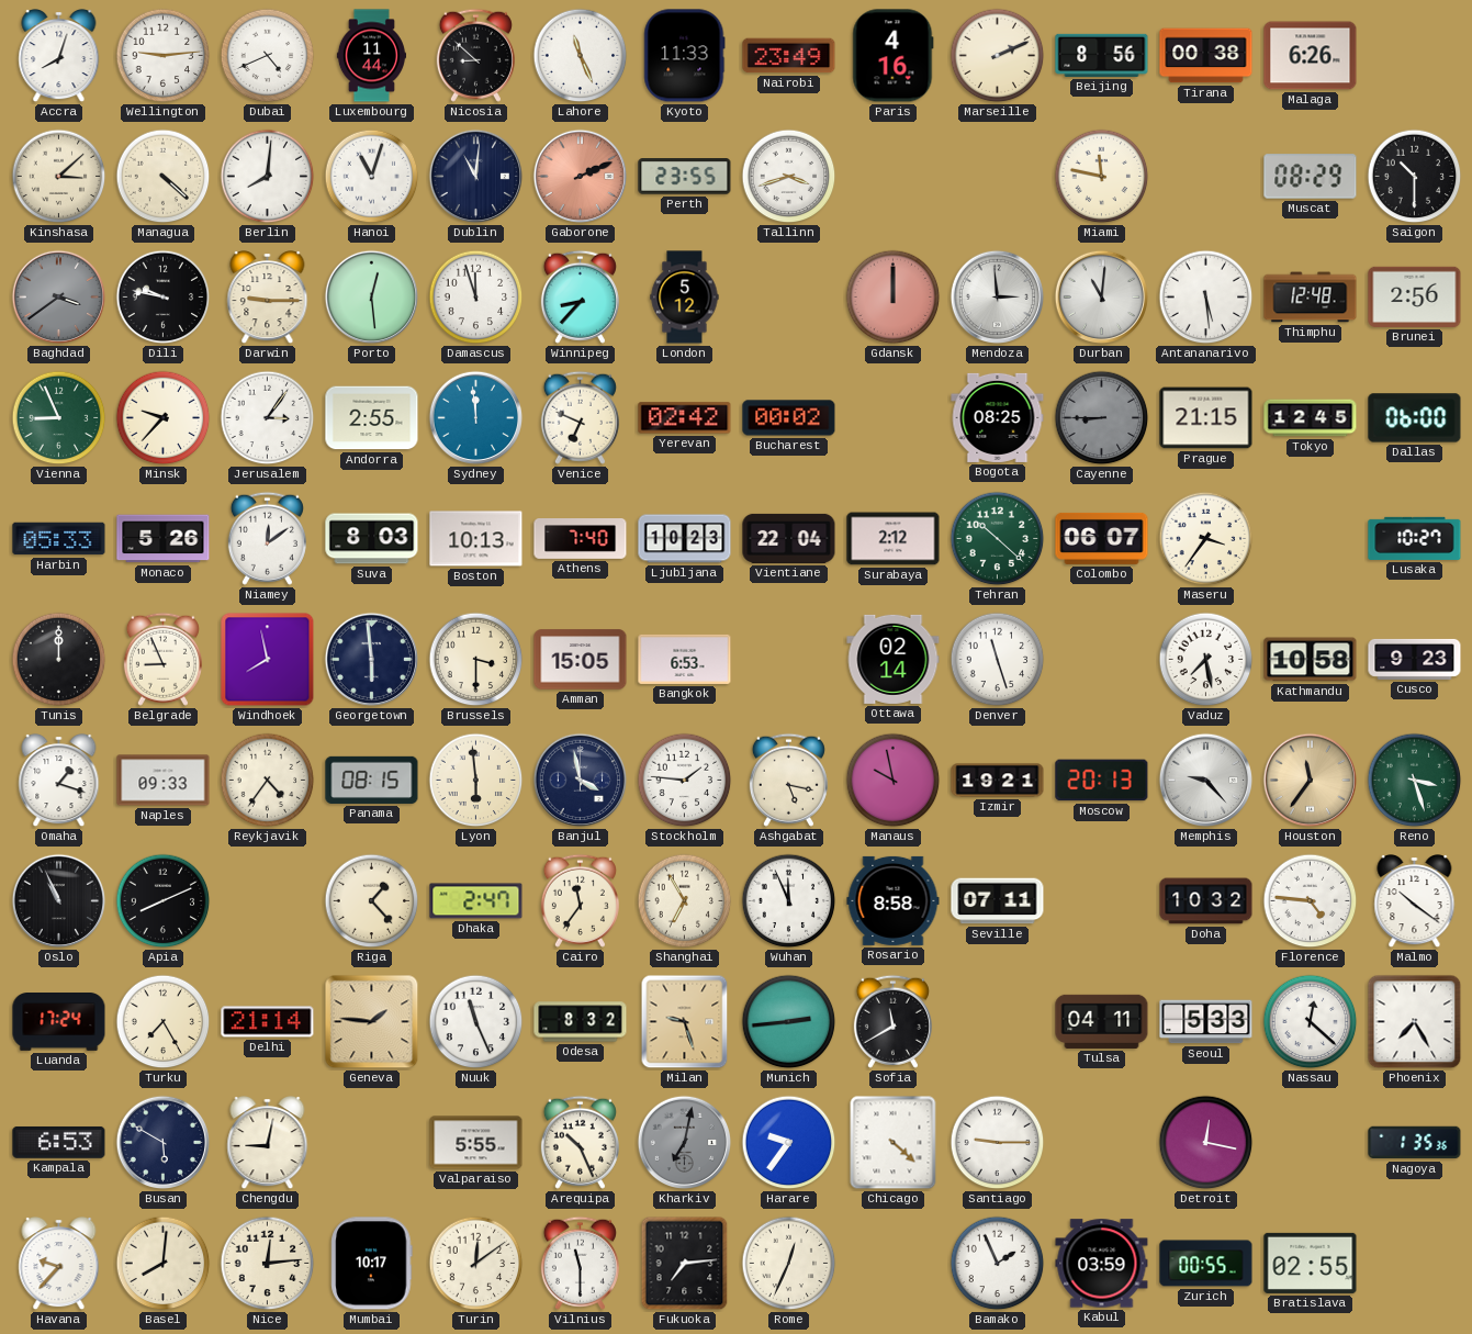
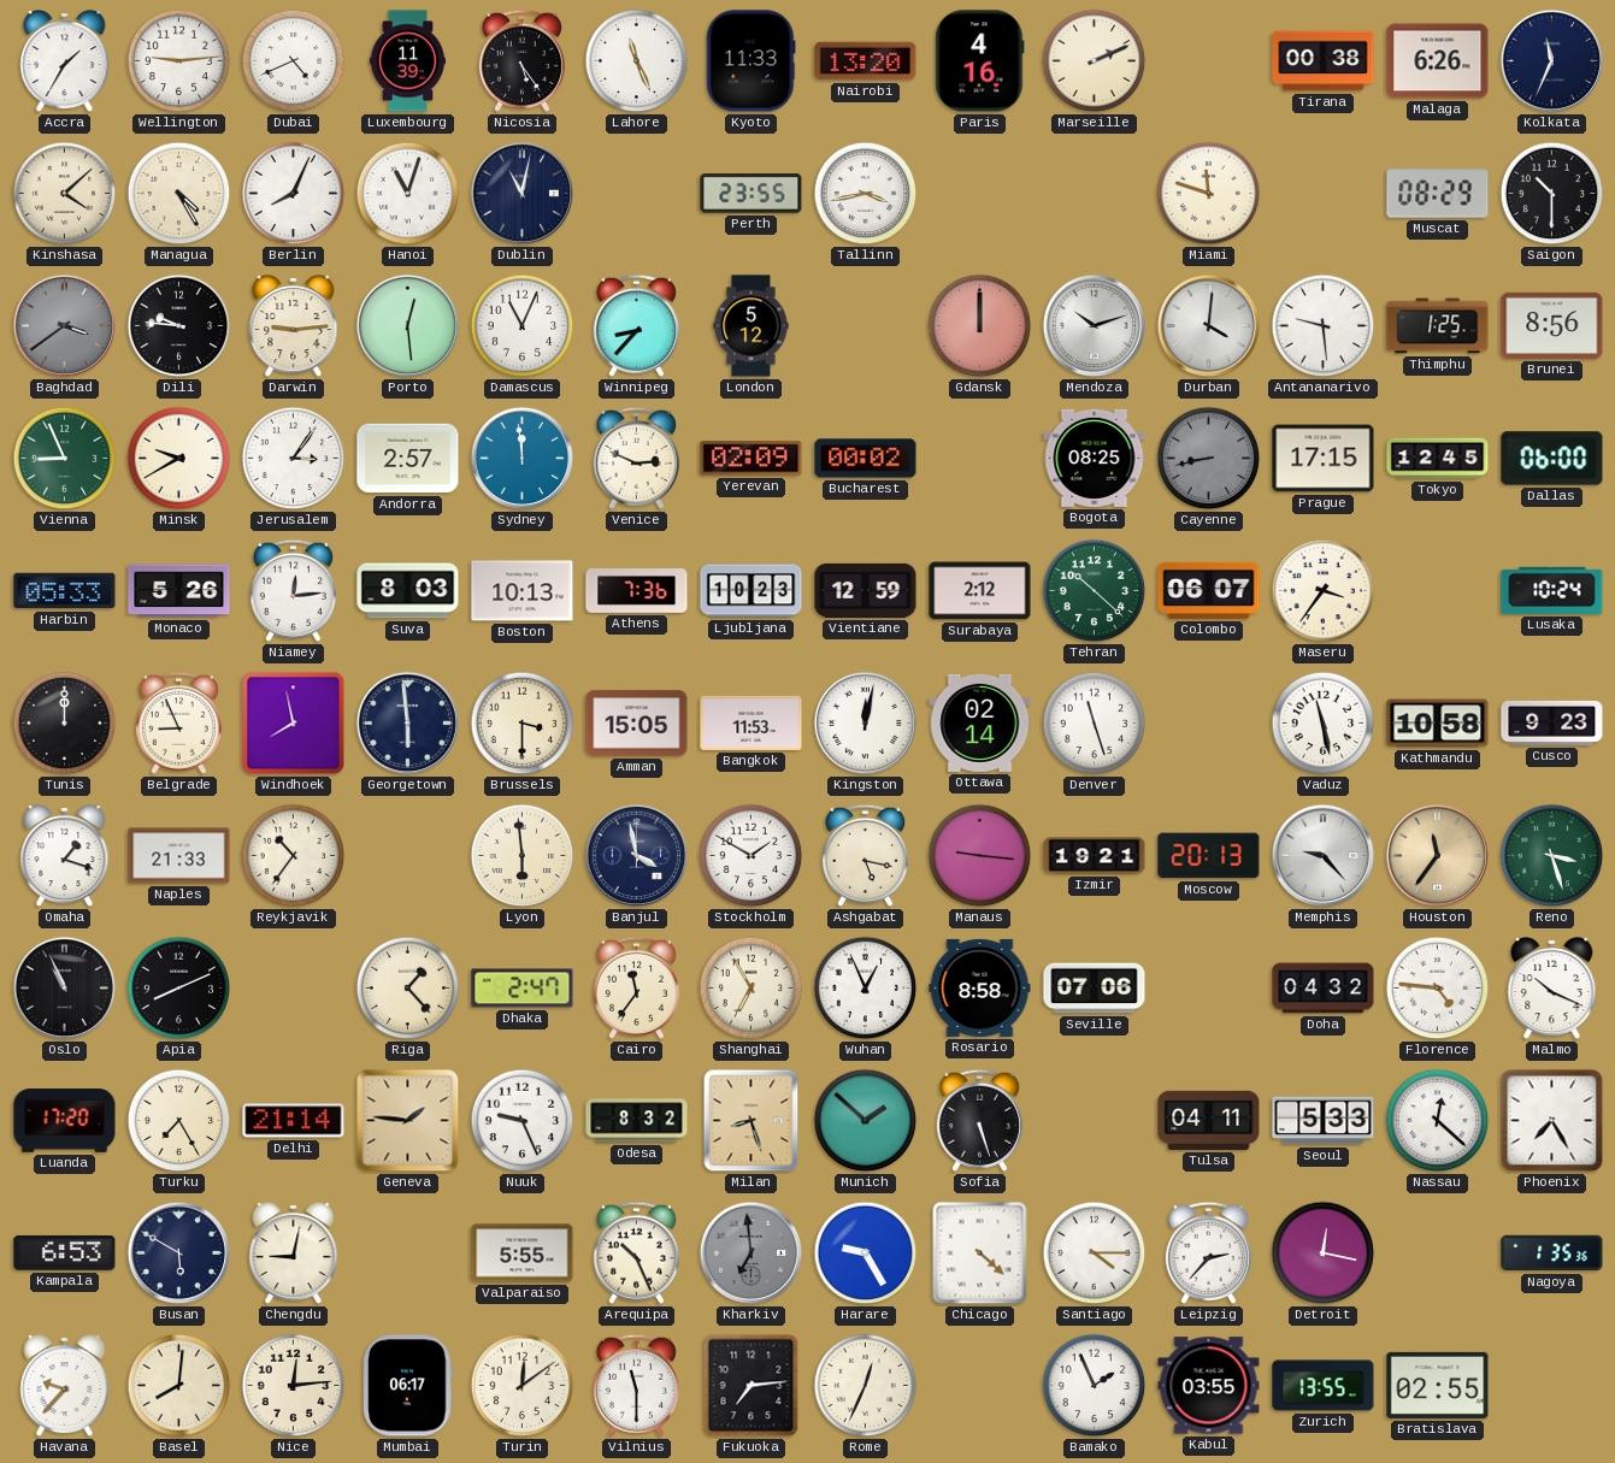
Accra: 8:03 -> 1:35 (65, 63)
Luxembourg: 11:44 -> 11:39 (407, 61)
Nicosia: 8:52 -> 5:24 (521, 60)
Nairobi: 23:49 -> 13:20 (866, 61)
Beijing: 8:56 -> none (1102, 55)
Kolkata: none -> 11:34 (1552, 61)
Kinshasa: 3:08 -> 4:08 (65, 194)
Managua: 4:22 -> 4:25 (179, 194)
Berlin: 8:01 -> 8:04 (294, 194)
Dublin: 11:01 -> 11:02 (523, 194)
Gaborone: 2:11 -> none (581, 177)
Tallinn: 3:42 -> 3:43 (866, 194)
Miami: 11:47 -> 11:48 (1209, 194)
Dili: 9:47 -> 9:46 (179, 326)
Darwin: 9:15 -> 9:14 (294, 328)
Damascus: 11:57 -> 11:04 (523, 326)
Mendoza: 2:59 -> 10:12 (1095, 326)
Durban: 11:01 -> 4:01 (1209, 326)
Antananarivo: 5:29 -> 9:29 (1324, 326)
Thimphu: 12:48 -> 1:25 (1438, 326)
Brunei: 2:56 -> 8:56 (1552, 325)
Minsk: 9:37 -> 9:40 (179, 459)
Andorra: 2:55 -> 2:57 (408, 459)
Venice: 6:49 -> 2:49 (636, 458)
Yerevan: 02:42 -> 02:09 (751, 459)
Cayenne: 8:45 -> 8:43 (1209, 459)
Prague: 21:15 -> 17:15 (1324, 459)
Niamey: 12:09 -> 12:14 (293, 590)
Athens: 7:40 -> 7:36 (637, 591)
Vientiane: 22:04 -> 12:59 (866, 590)
Lusaka: 10:27 -> 10:24 (1552, 590)
Bangkok: 6:53 -> 11:53 (751, 722)
Kingston: none -> 12:02 (866, 724)
Vaduz: 7:28 -> 11:28 (1324, 724)
Naples: 09:33 -> 21:33 (179, 856)
Reykjavik: 4:36 -> 10:36 (294, 856)
Panama: 08:15 -> none (372, 780)
Stockholm: 1:46 -> 1:50 (751, 856)
Manaus: 9:58 -> 9:16 (980, 856)
Wuhan: 11:56 -> 12:56 (866, 989)
Seville: 07:11 -> 07:06 (1095, 989)
Doha: 10:32 -> 04:32 (1324, 989)
Malmo: 10:21 -> 10:19 (1552, 990)
Luanda: 17:24 -> 17:20 (65, 1121)
Nuuk: 11:26 -> 9:26 (523, 1121)
Milan: 9:27 -> 8:27 (751, 1121)
Munich: 2:44 -> 1:52 (866, 1121)
Sofia: 11:40 -> 5:27 (979, 1120)
Kharkiv: 7:02 -> 6:59 (751, 1253)
Harare: 9:36 -> 9:25 (866, 1253)
Santiago: 9:15 -> 4:15 (1095, 1253)
Leipzig: none -> 2:37 (1208, 1252)
Mumbai: 10:17 -> 06:17 (408, 1386)
Kabul: 03:59 -> 03:55 (1209, 1386)
Zurich: 00:55 -> 13:55 (1324, 1386)
